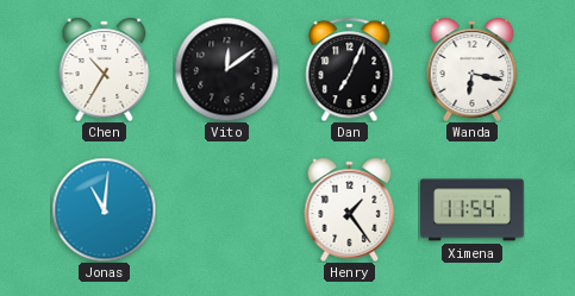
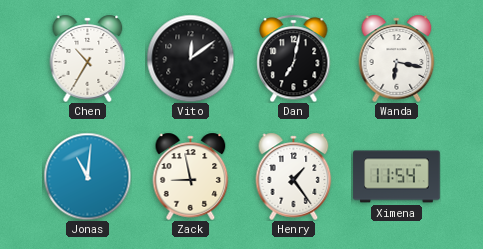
Dan: 7:04 -> 7:02 (294, 58)
Zack: none -> 8:58 (191, 176)
